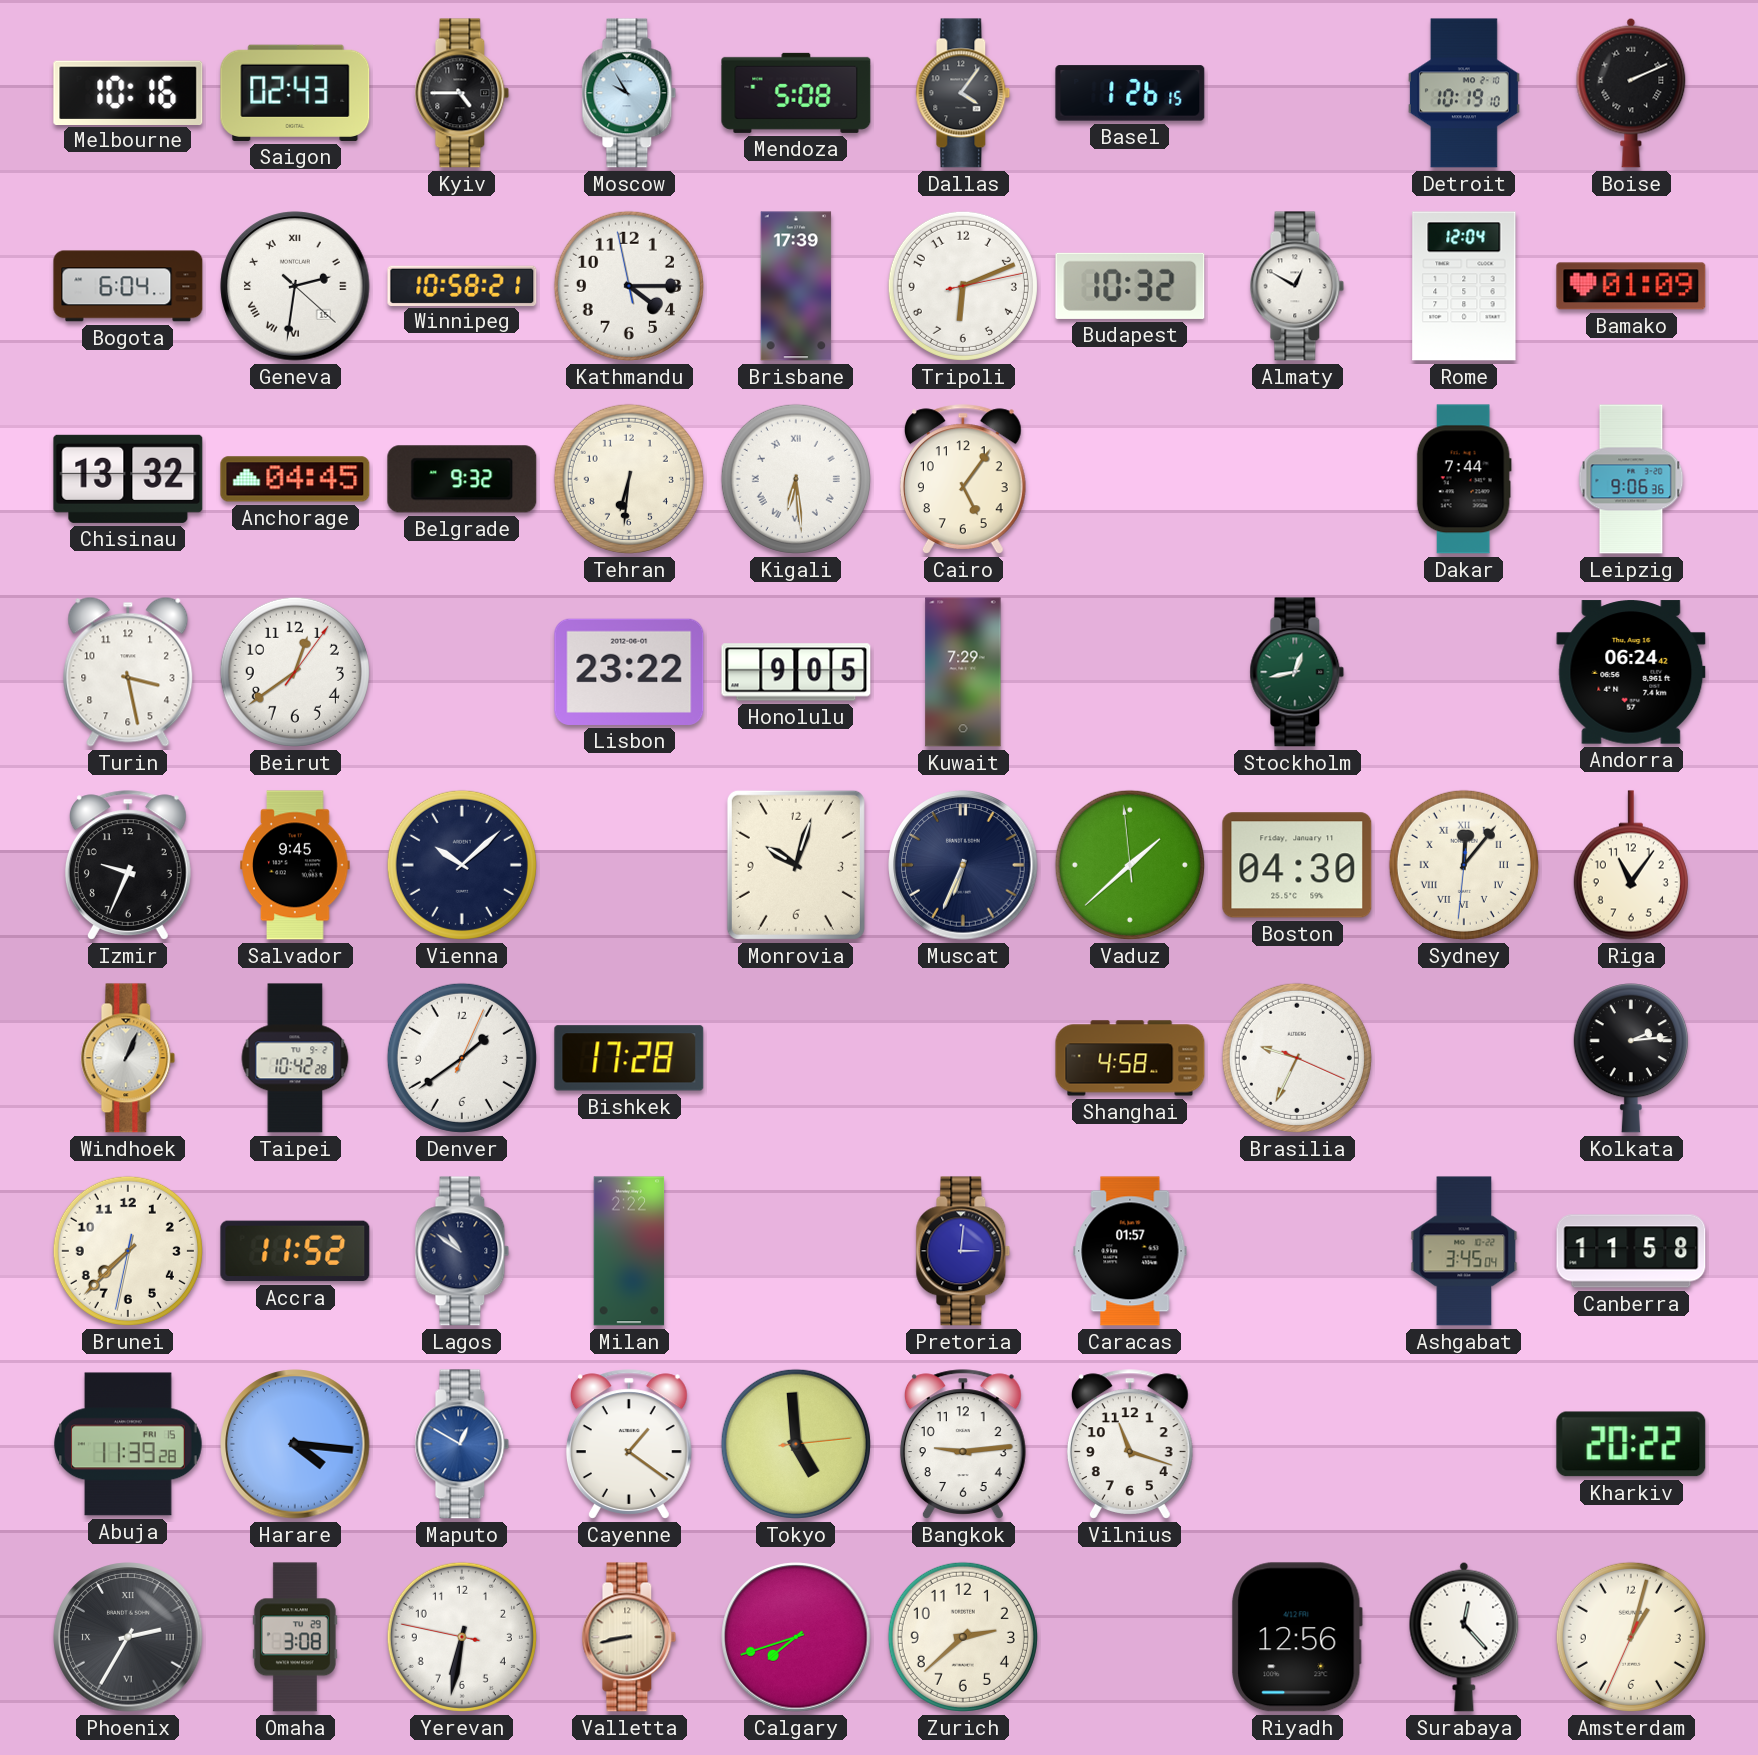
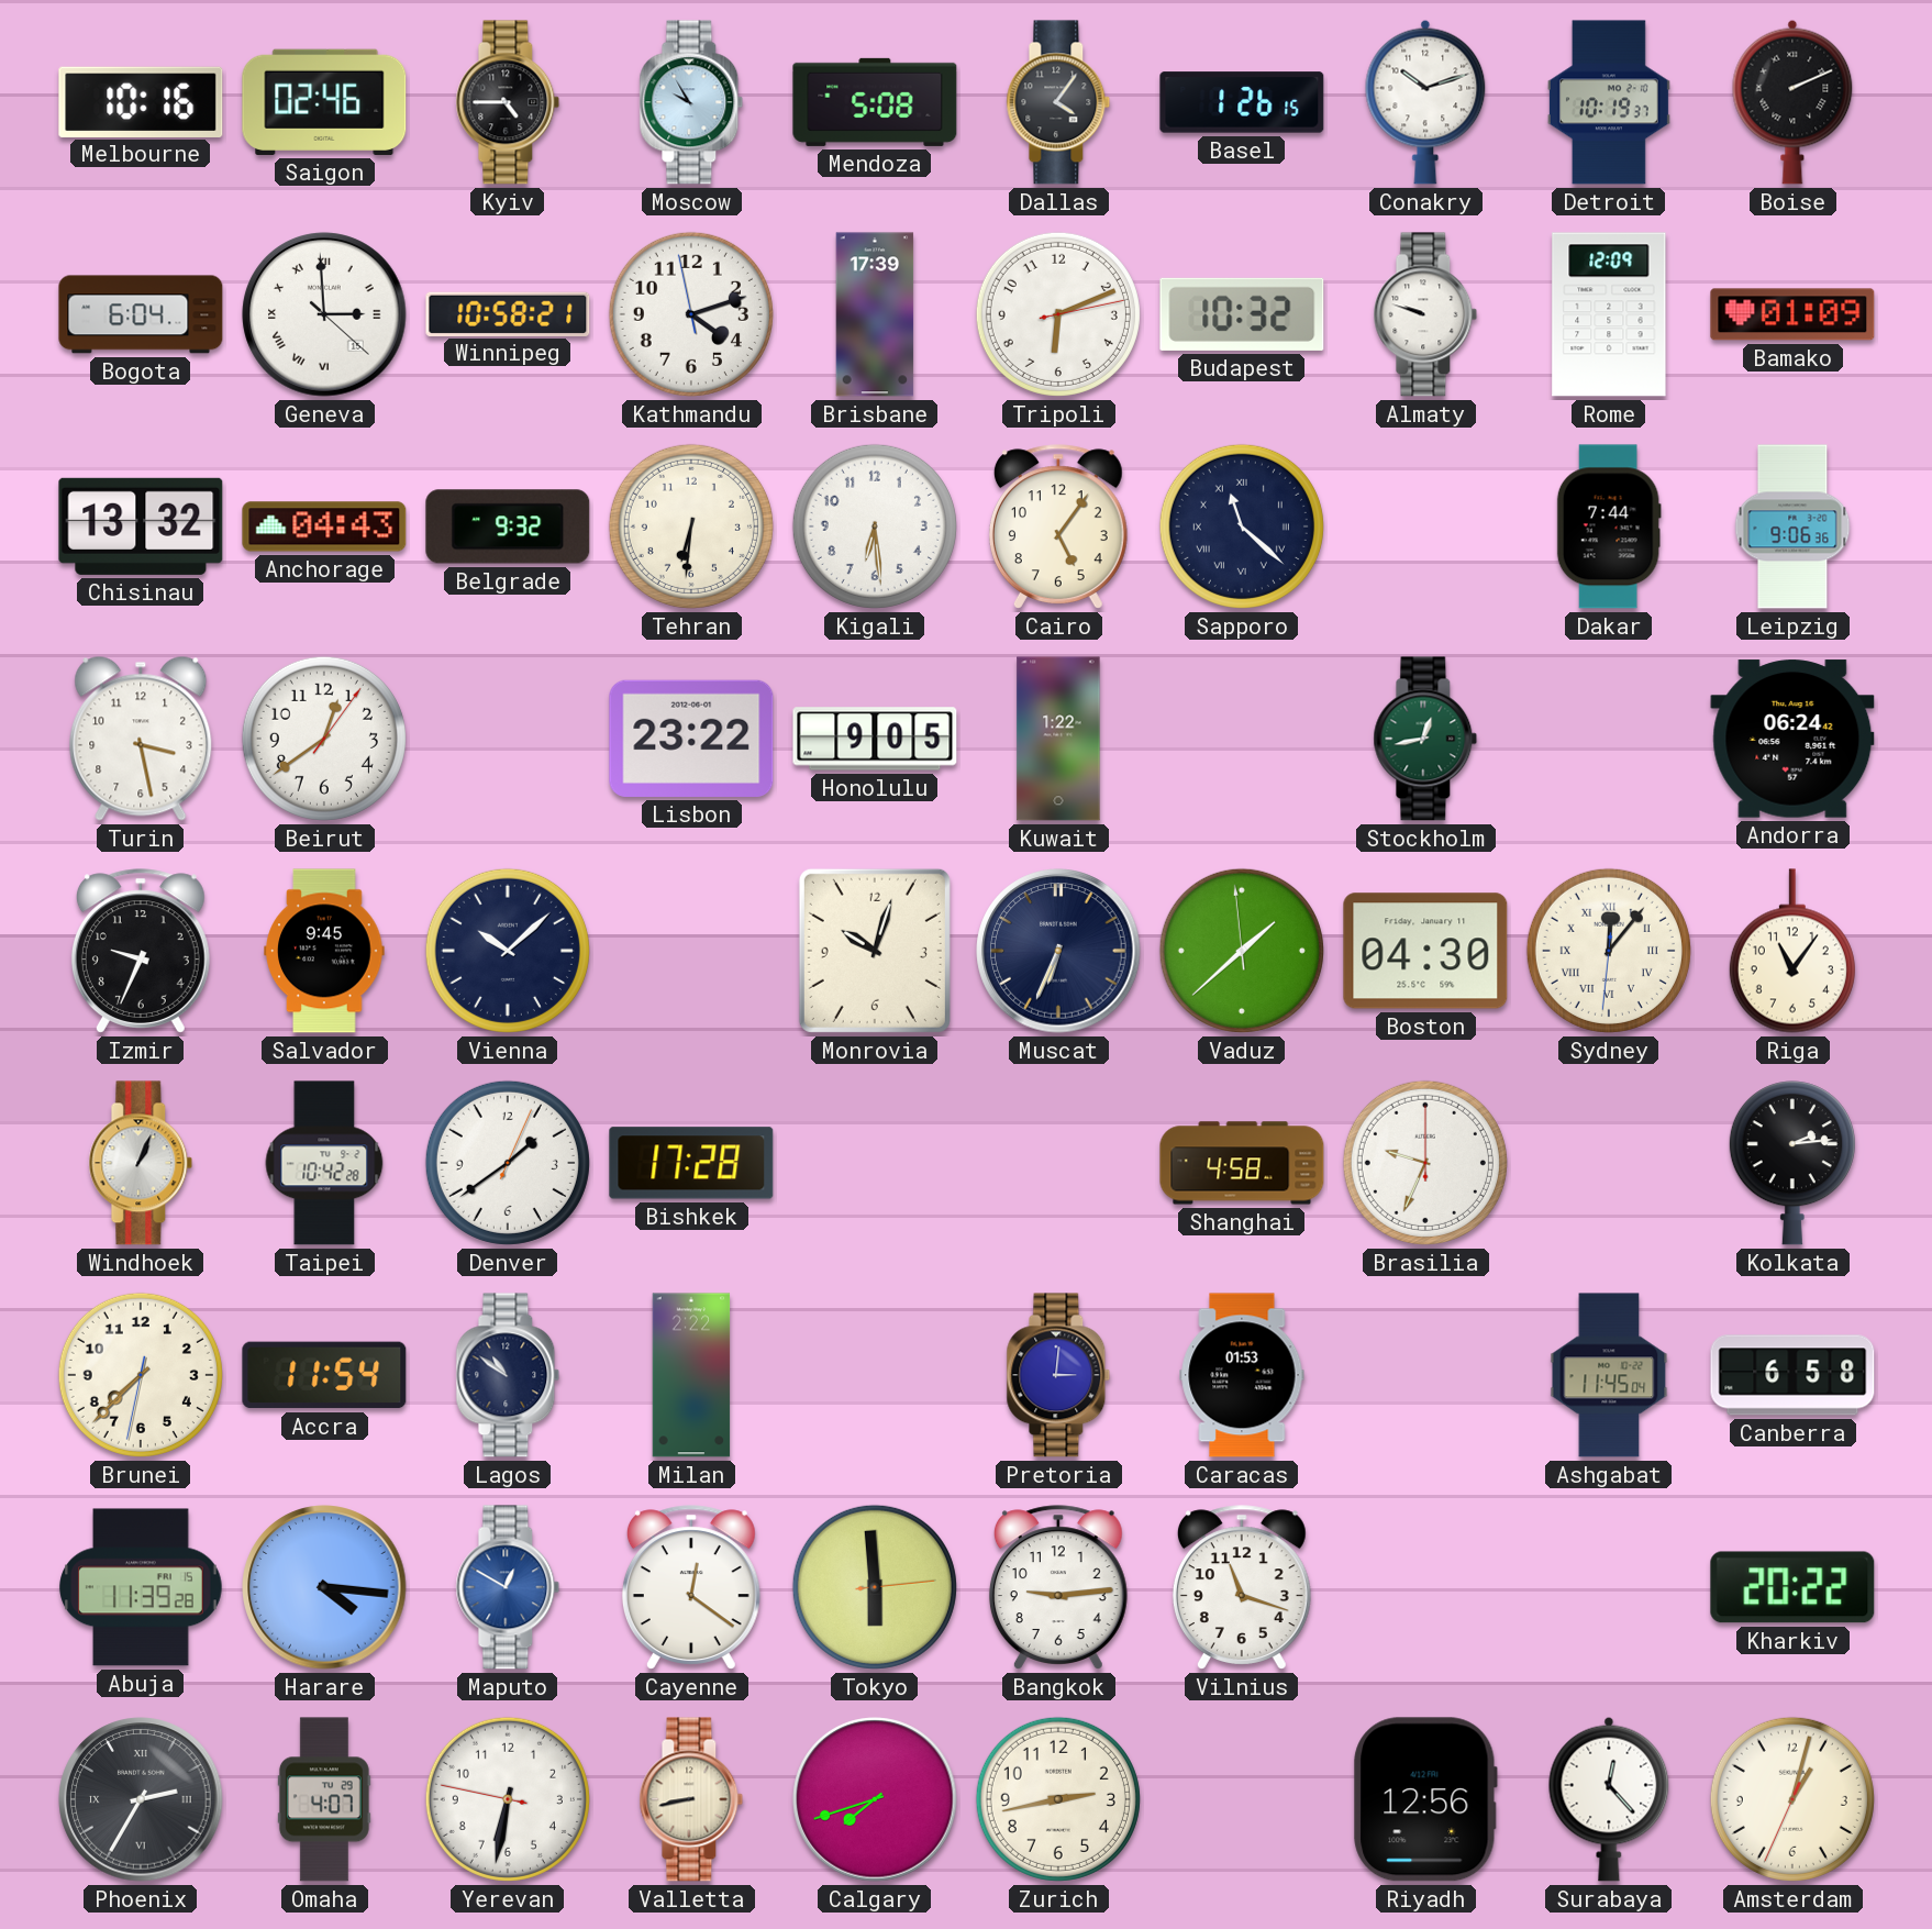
Saigon: 02:43 -> 02:46 (324, 102)
Conakry: none -> 10:12 (1425, 102)
Detroit: 10:19:10 -> 10:19:37 (1609, 102)
Geneva: 2:31 -> 2:59 (324, 314)
Kathmandu: 4:14 -> 4:11 (691, 314)
Almaty: 12:50 -> 9:48 (1425, 314)
Rome: 12:04 -> 12:09 (1609, 314)
Anchorage: 04:45 -> 04:43 (324, 526)
Kigali numerals: Roman -> Arabic (875, 526)
Sapporo: none -> 11:22 (1242, 526)
Kuwait: 7:29 -> 1:22 (1058, 739)
Brasilia: 9:34:19 -> 9:34:00 (1425, 1163)
Accra: 11:52 -> 11:54 (324, 1375)
Caracas: 01:57 -> 01:53 (1242, 1375)
Ashgabat: 3:45 -> 11:45 (1609, 1375)
Canberra: 11:58 -> 6:58 (1792, 1375)
Cayenne: 1:21 -> 12:21 (691, 1587)
Tokyo: 4:59 -> 5:59 (875, 1587)
Omaha: 3:08 -> 4:07 (324, 1799)
Zurich: 2:38 -> 2:43 (1058, 1799)
